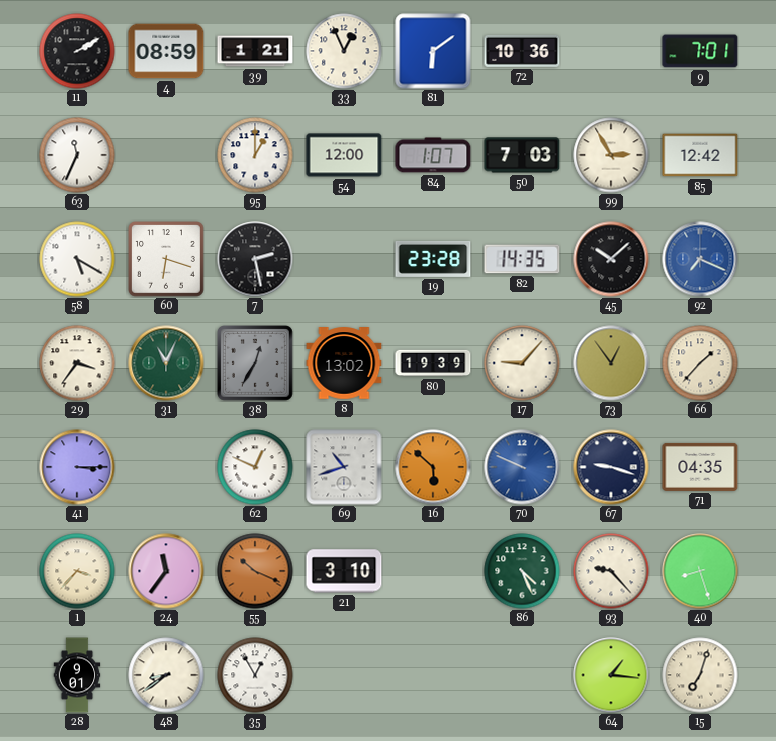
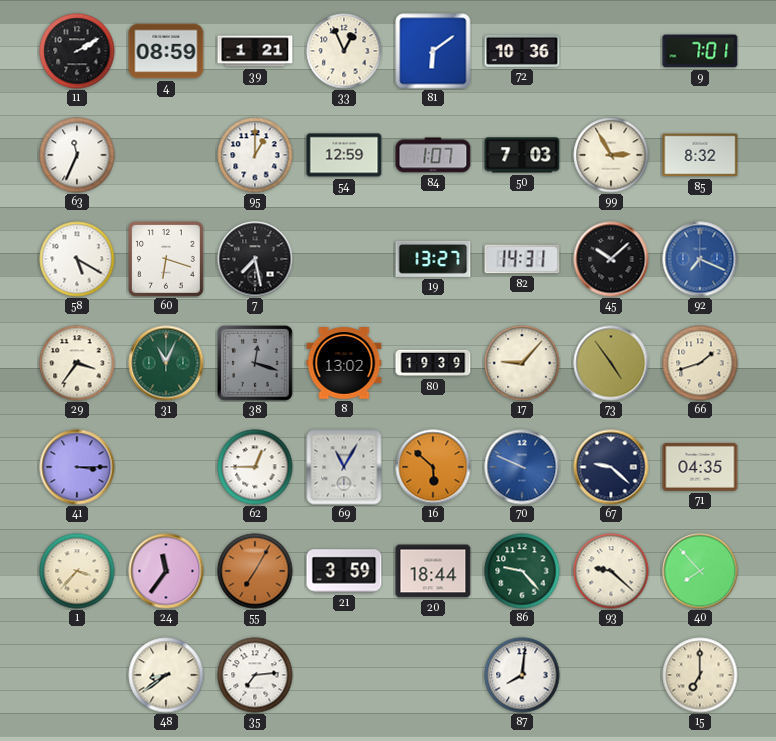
54: 12:00 -> 12:59 (344, 155)
85: 12:42 -> 8:32 (700, 155)
7: 2:28 -> 7:28 (255, 259)
19: 23:28 -> 13:27 (433, 259)
82: 14:35 -> 14:31 (522, 259)
38: 12:35 -> 12:18 (256, 364)
73: 12:54 -> 4:54 (611, 363)
66: 1:37 -> 1:42 (700, 363)
62: 12:49 -> 12:45 (255, 467)
69: 10:42 -> 11:05 (344, 467)
67: 9:18 -> 9:22 (611, 467)
55: 10:19 -> 7:05 (255, 571)
21: 3:10 -> 3:59 (344, 571)
20: none -> 18:44 (433, 571)
86: 4:26 -> 9:23 (522, 571)
93: 9:23 -> 9:22 (611, 571)
40: 8:27 -> 7:53 (700, 571)
28: 9:01 -> none (77, 675)
35: 12:55 -> 7:14 (255, 675)
87: none -> 8:01 (522, 675)
64: 1:16 -> none (611, 675)
15: 7:03 -> 7:00 (700, 675)
